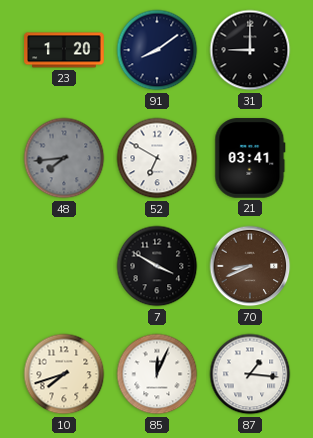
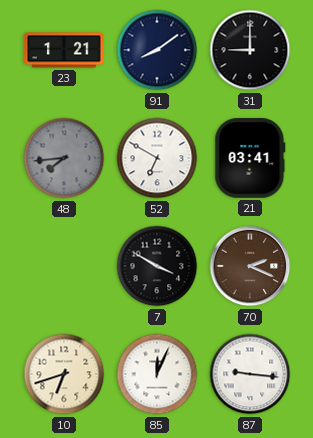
23: 1:20 -> 1:21 (64, 50)
70: 8:41 -> 2:19 (250, 266)
10: 7:42 -> 6:42 (64, 374)
87: 1:16 -> 9:16 (250, 374)
